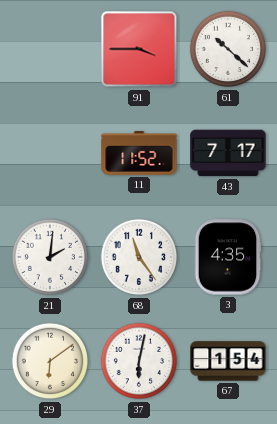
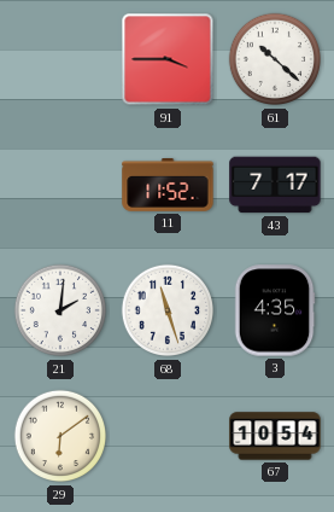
68: 11:24 -> 11:27 (168, 310)
37: 6:02 -> none (139, 361)
67: 1:54 -> 10:54 (275, 436)
